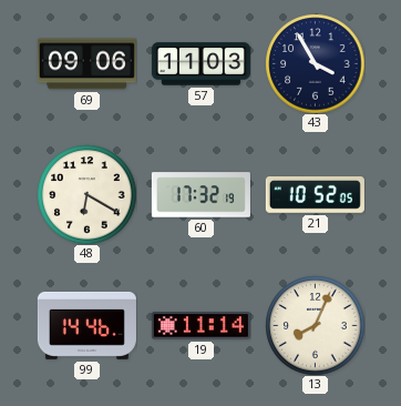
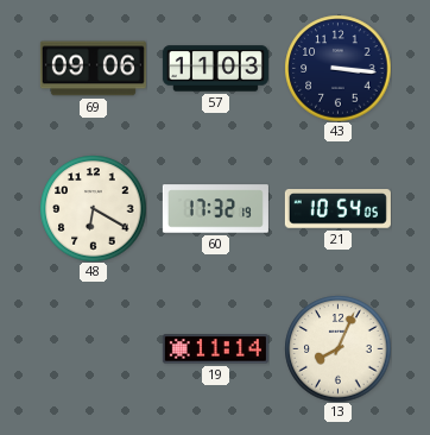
43: 3:55 -> 3:16 (337, 68)
21: 10:52 -> 10:54 (337, 209)
99: 14:46 -> none (86, 325)
